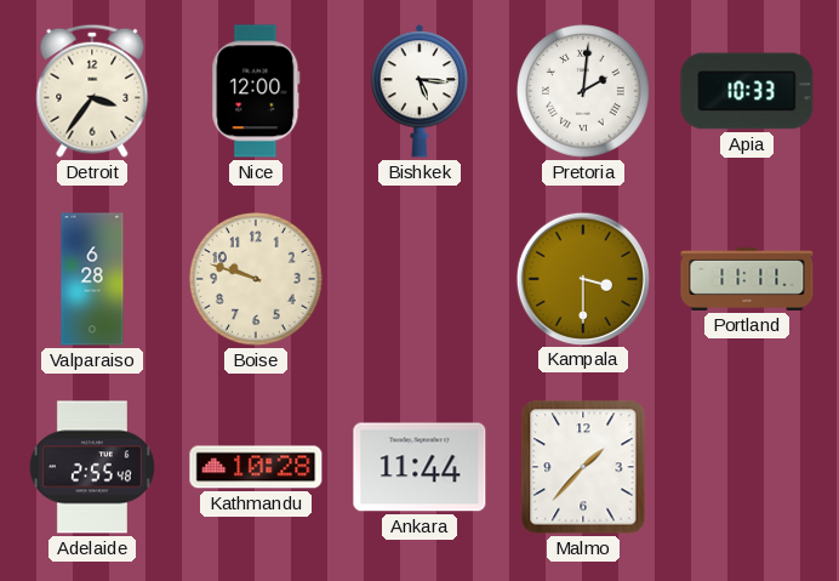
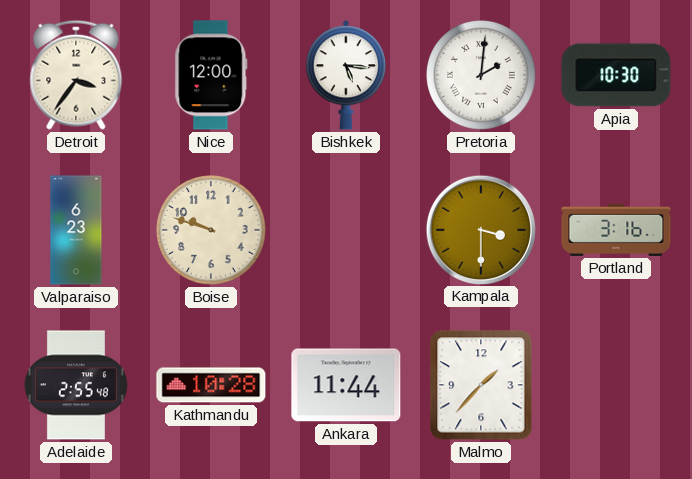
Apia: 10:33 -> 10:30 (616, 75)
Valparaiso: 6:28 -> 6:23 (76, 230)
Portland: 11:11 -> 3:16 (616, 230)
